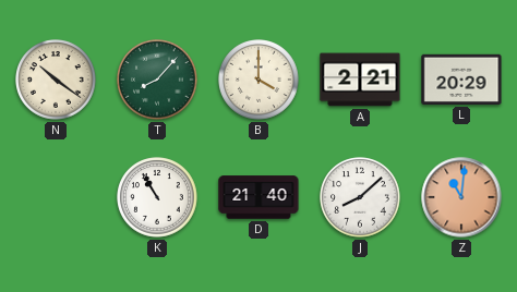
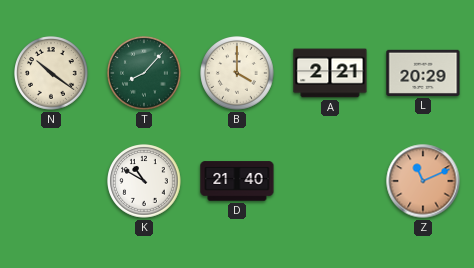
K: 10:55 -> 10:50 (144, 181)
J: 8:08 -> none (360, 197)
Z: 11:01 -> 11:11 (423, 181)
